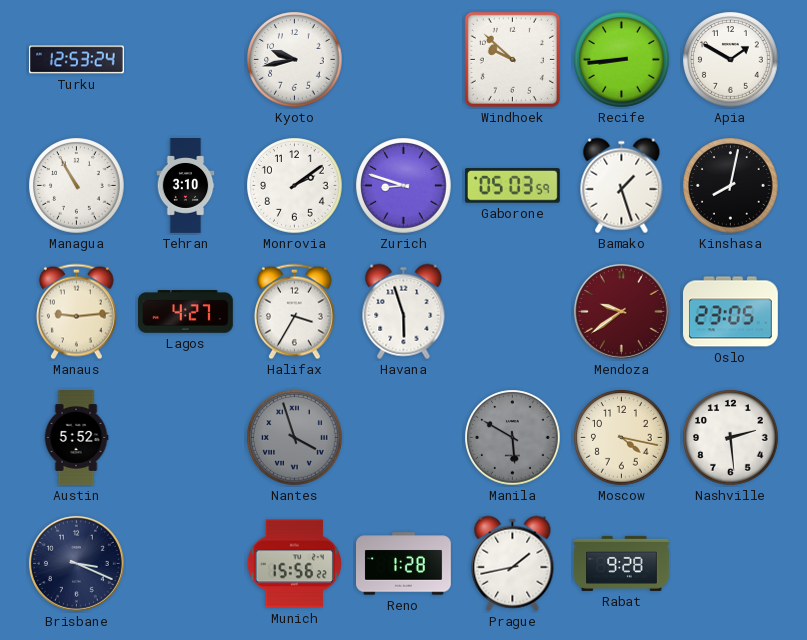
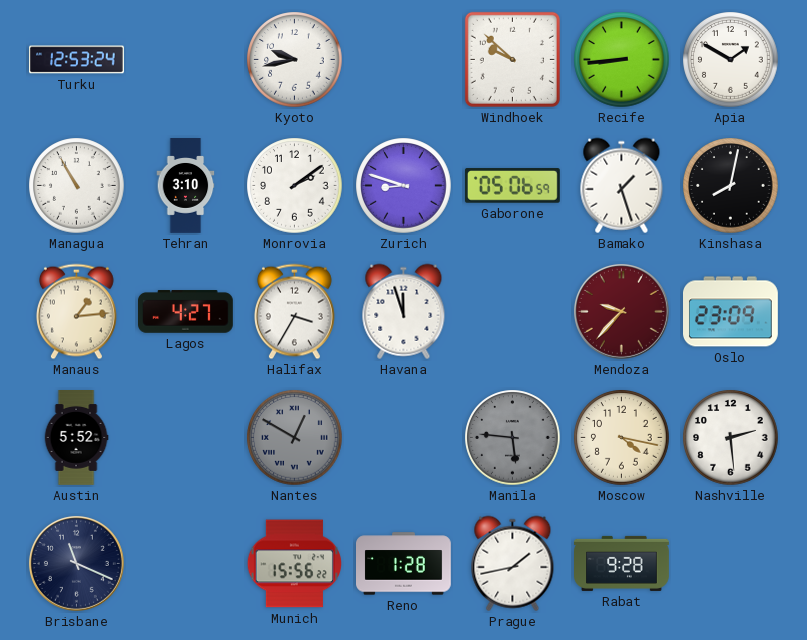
Gaborone: 05:03 -> 05:06 (512, 186)
Manaus: 9:14 -> 1:14 (76, 312)
Havana: 5:57 -> 11:57 (404, 312)
Mendoza: 9:39 -> 9:37 (621, 311)
Oslo: 23:05 -> 23:09 (731, 312)
Nantes: 3:57 -> 12:50 (295, 438)
Manila: 5:50 -> 5:46 (513, 438)
Brisbane: 3:19 -> 11:19 (76, 563)
